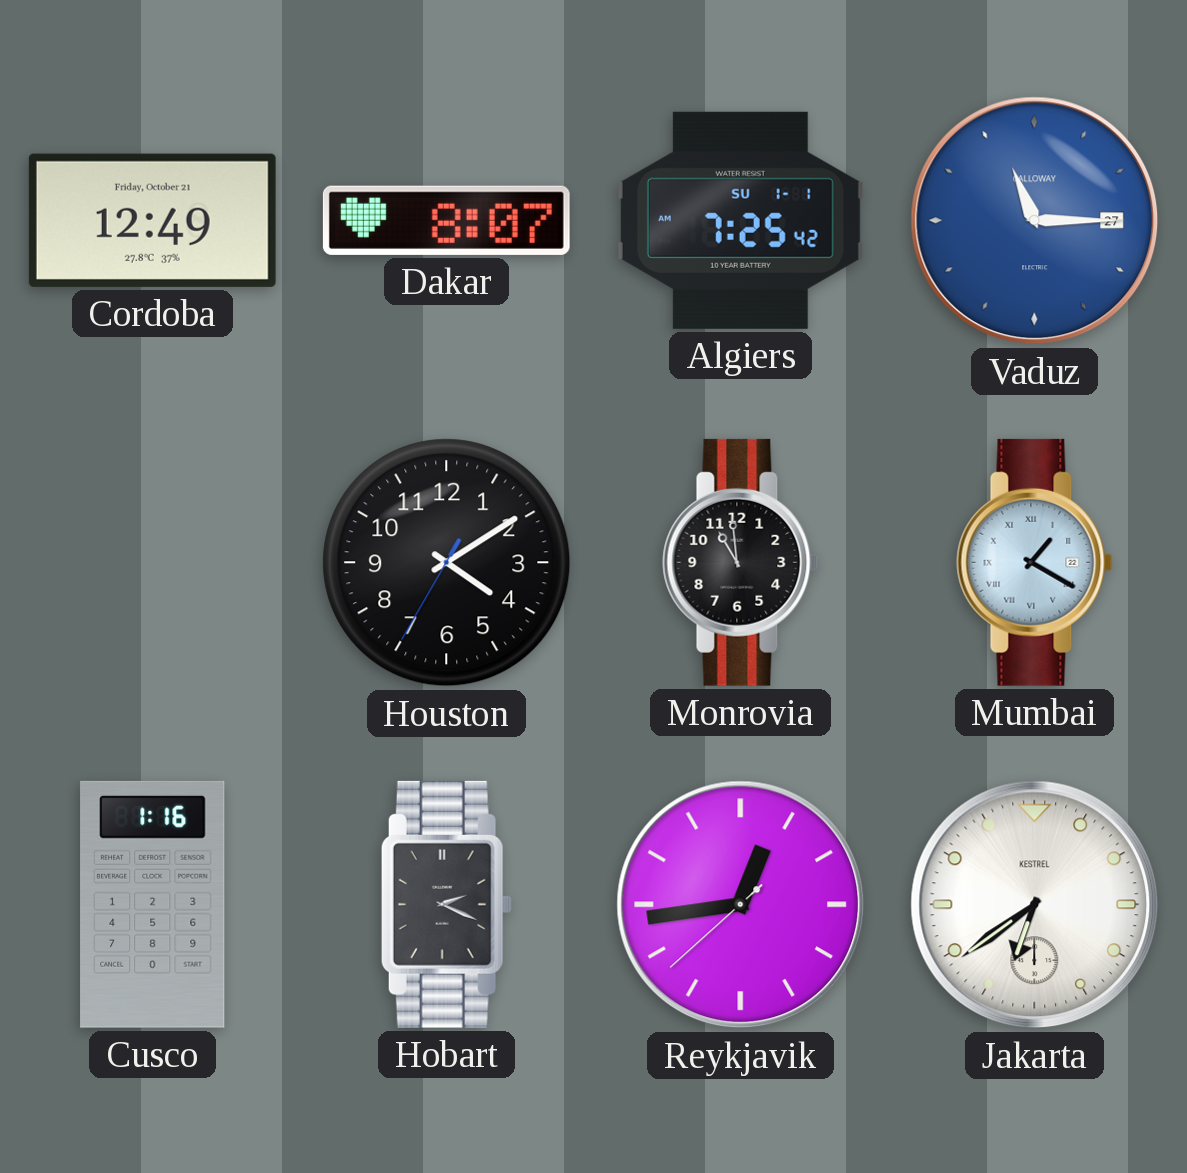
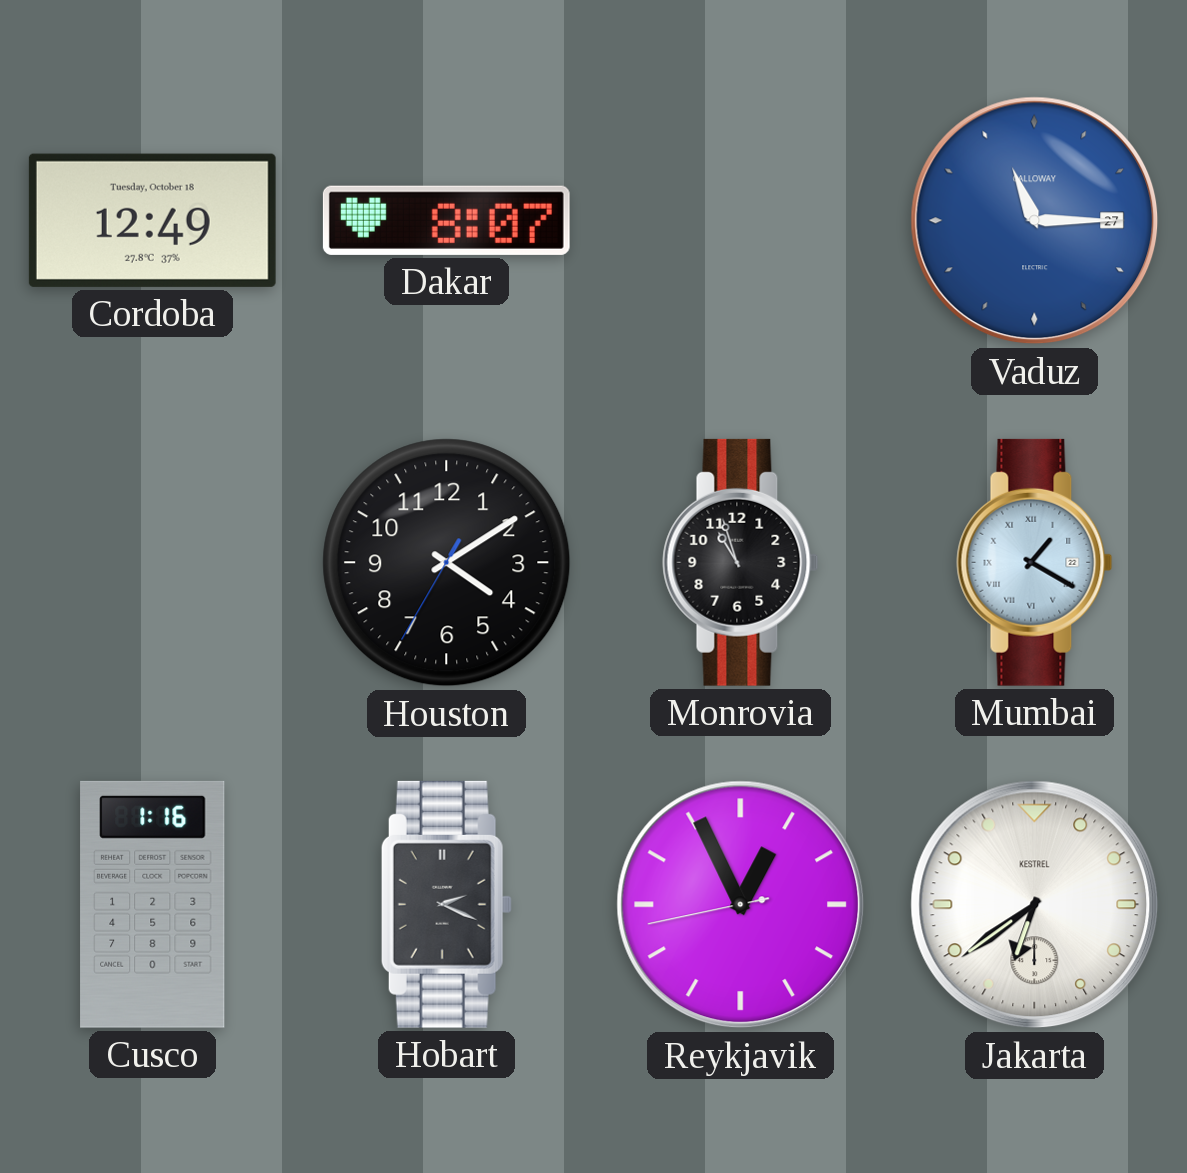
Cordoba date: Friday, October 21 -> Tuesday, October 18 (152, 220)
Algiers: 7:25 -> none (740, 220)
Monrovia: 10:59 -> 10:57 (741, 562)
Reykjavik: 12:43 -> 12:55 (741, 905)
